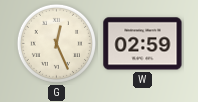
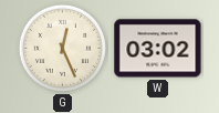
W: 02:59 -> 03:02 (158, 49)
